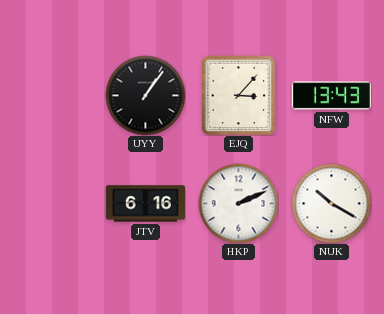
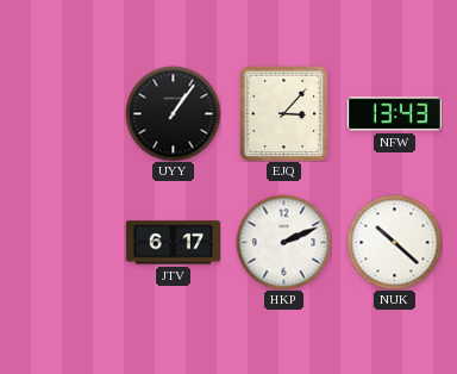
JTV: 6:16 -> 6:17 (173, 243)
NUK: 10:20 -> 10:22 (394, 242)
